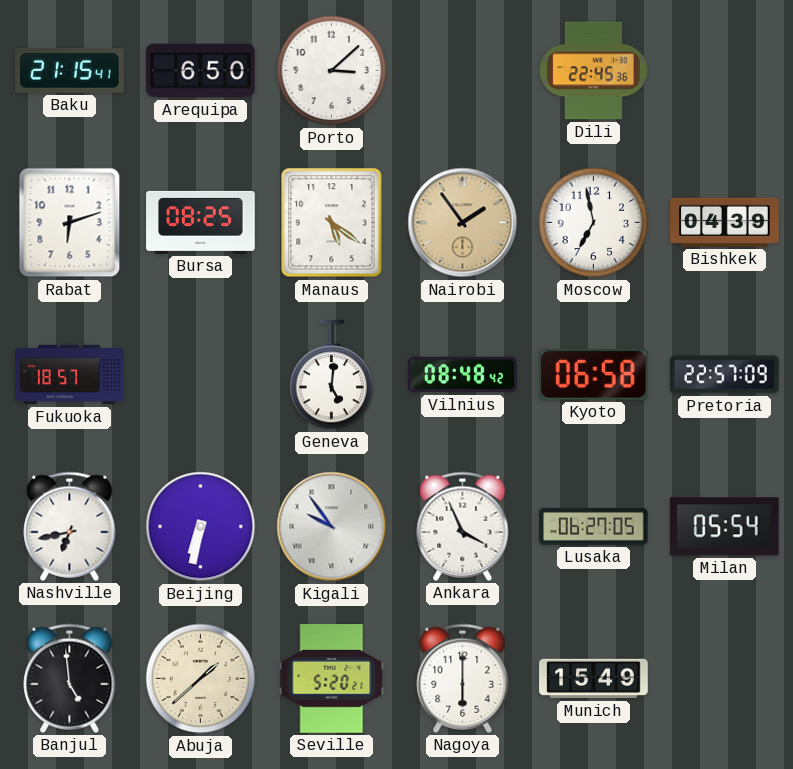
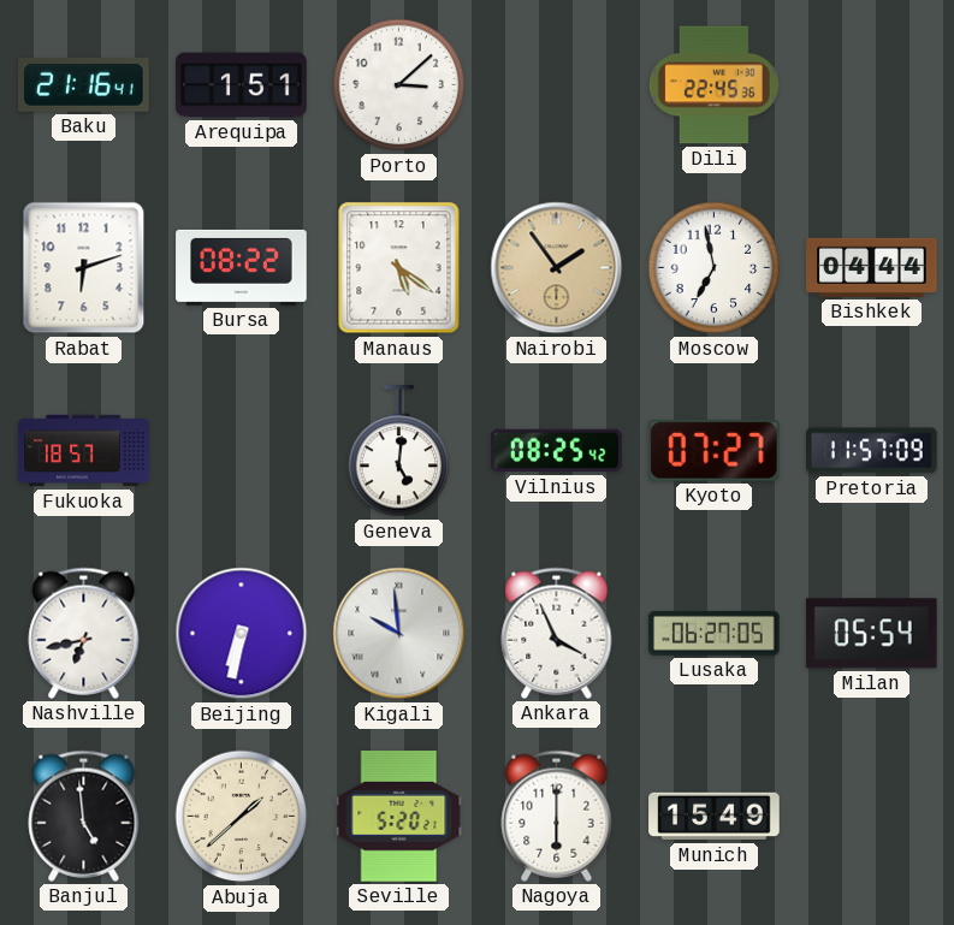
Baku: 21:15 -> 21:16 (84, 85)
Arequipa: 6:50 -> 1:51 (242, 85)
Bursa: 08:25 -> 08:22 (242, 267)
Bishkek: 04:39 -> 04:44 (872, 267)
Vilnius: 08:48 -> 08:25 (557, 451)
Kyoto: 06:58 -> 07:27 (713, 450)
Pretoria: 22:57 -> 11:57 (872, 451)
Kigali: 9:54 -> 9:59 (399, 634)
